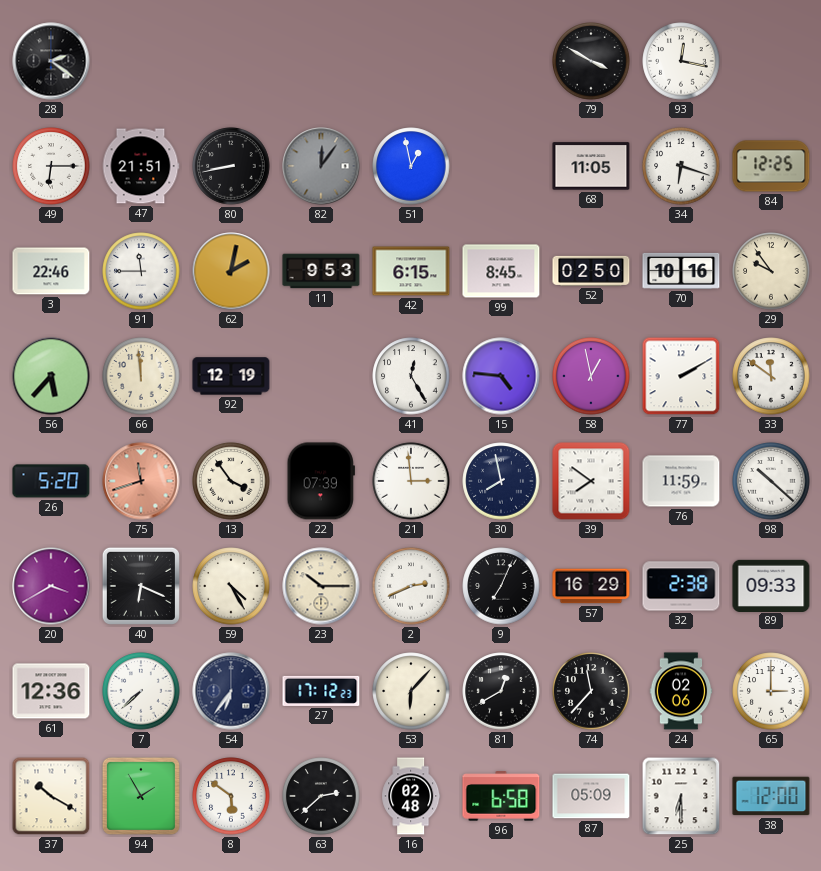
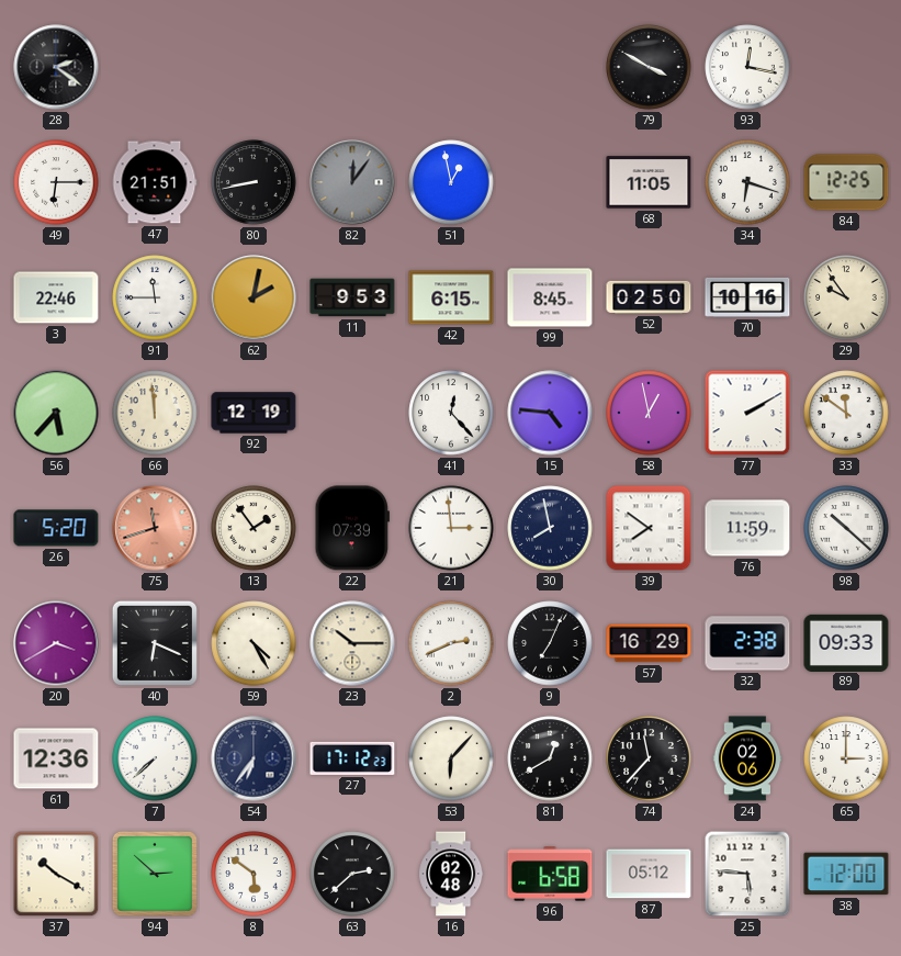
41: 12:25 -> 12:23 (451, 413)
13: 3:54 -> 1:54 (254, 528)
94: 1:55 -> 2:52 (155, 874)
87: 05:09 -> 05:12 (649, 874)
25: 6:30 -> 5:46 (747, 874)
